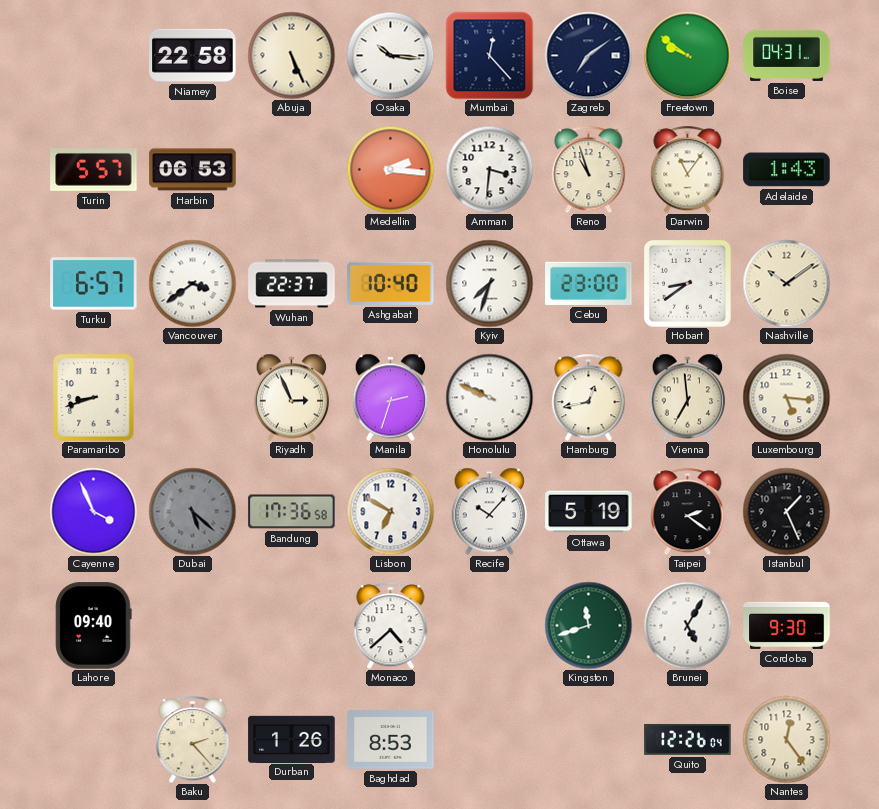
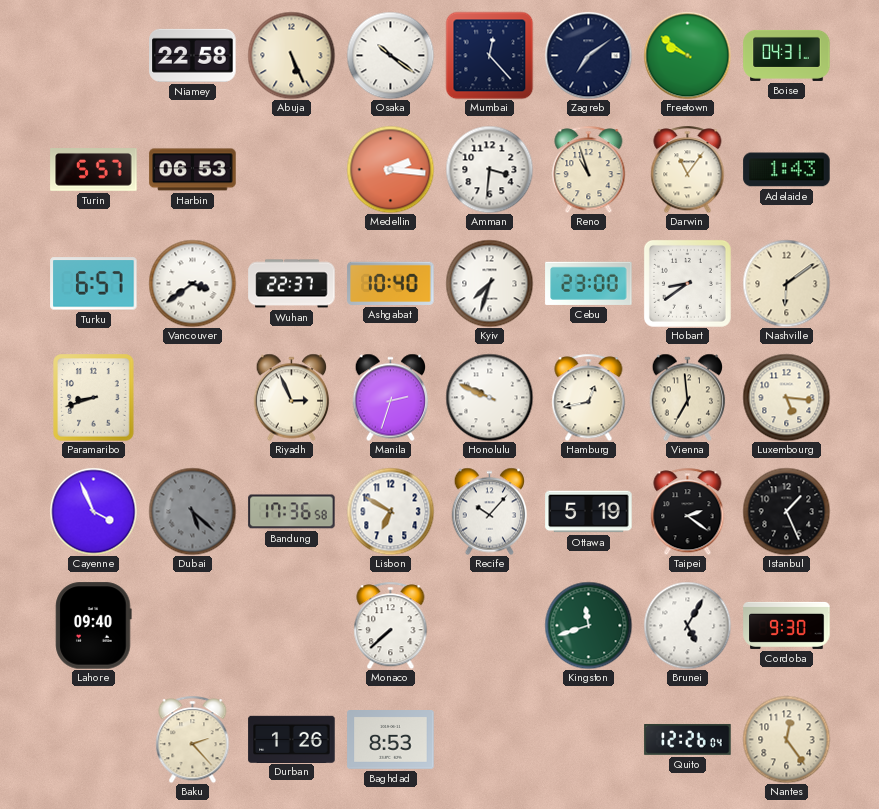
Osaka: 10:16 -> 10:21 (390, 55)
Nashville: 10:09 -> 6:09 (786, 283)
Monaco: 4:38 -> 7:38 (391, 625)
